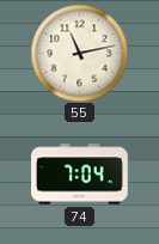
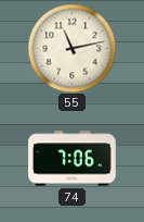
74: 7:04 -> 7:06 (73, 159)
